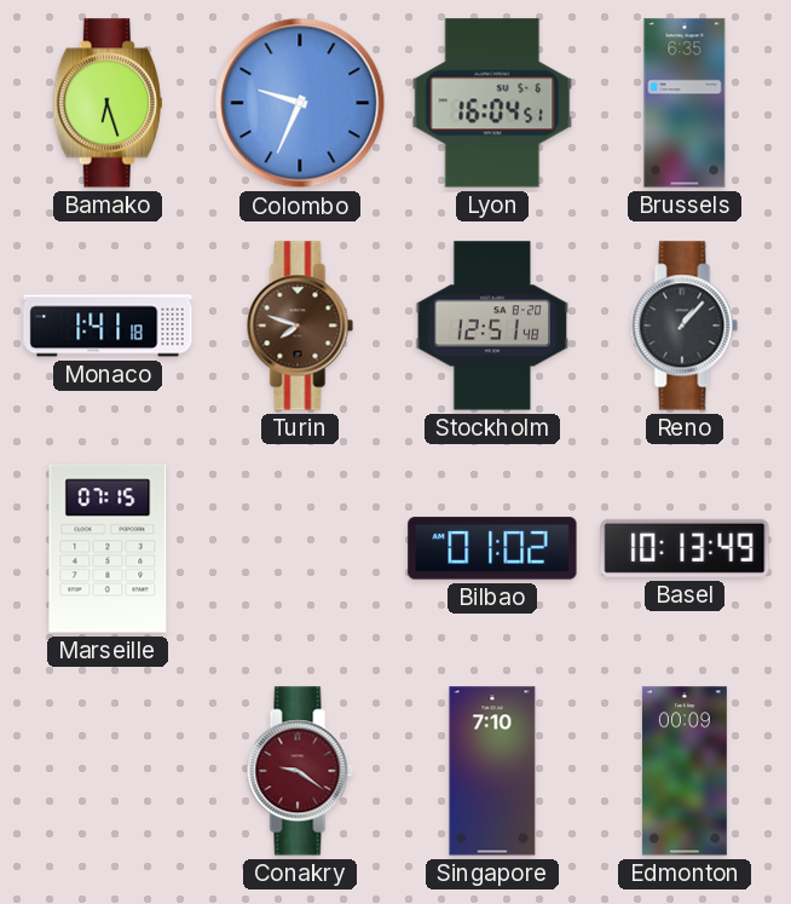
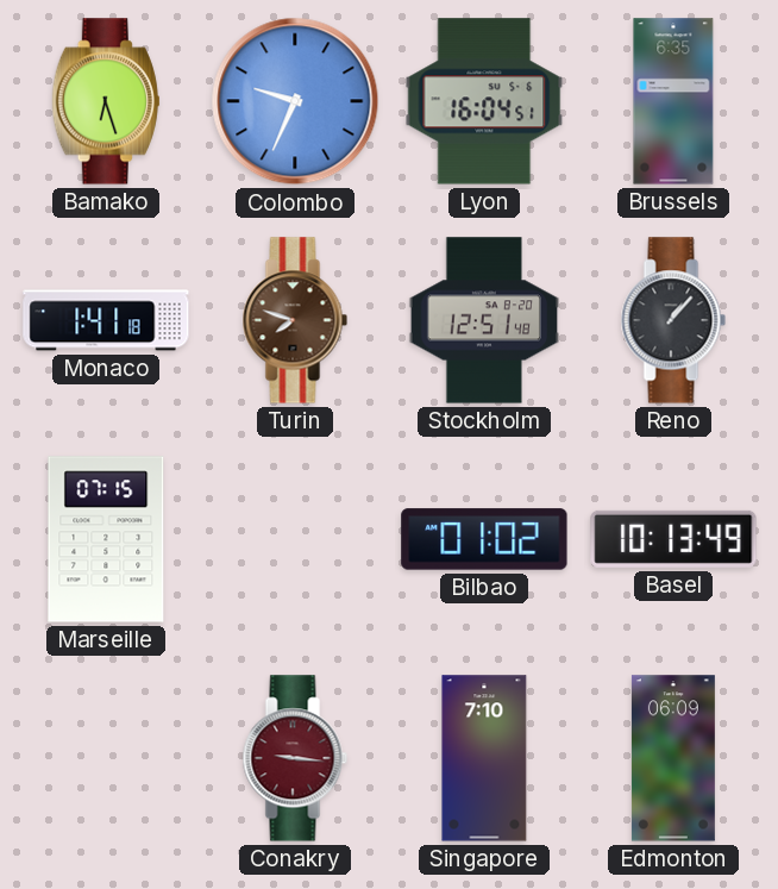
Conakry: 9:21 -> 9:16 (295, 758)
Edmonton: 00:09 -> 06:09 (673, 758)
